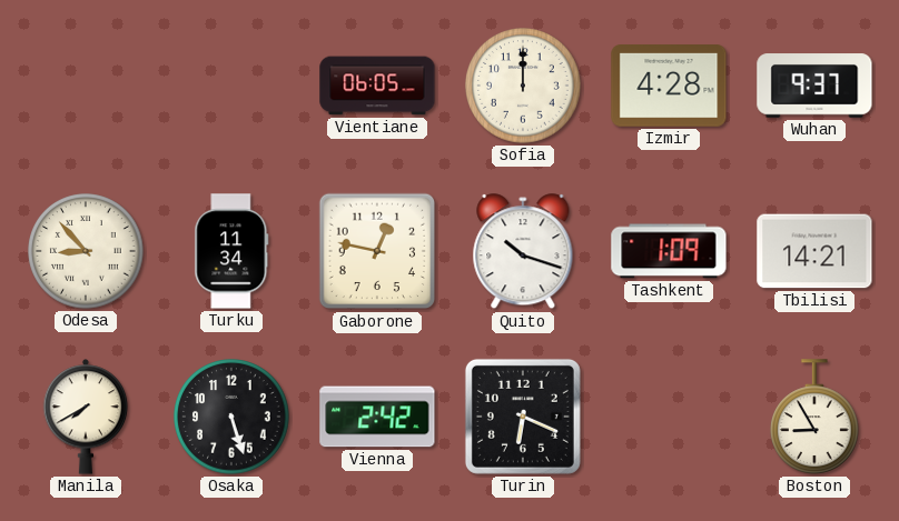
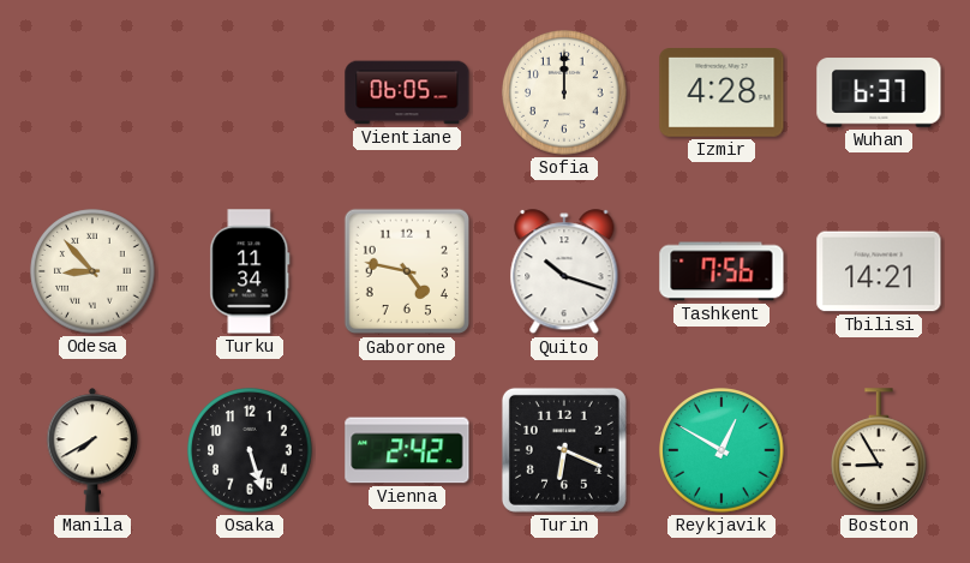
Wuhan: 9:37 -> 6:37 (879, 92)
Gaborone: 12:47 -> 4:47 (407, 271)
Tashkent: 1:09 -> 7:56 (721, 271)
Reykjavik: none -> 12:50 (721, 450)
